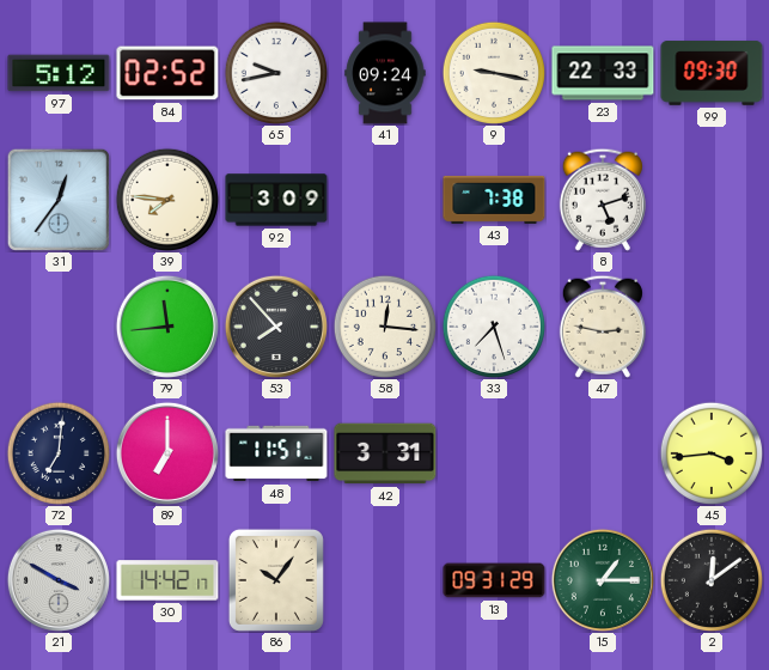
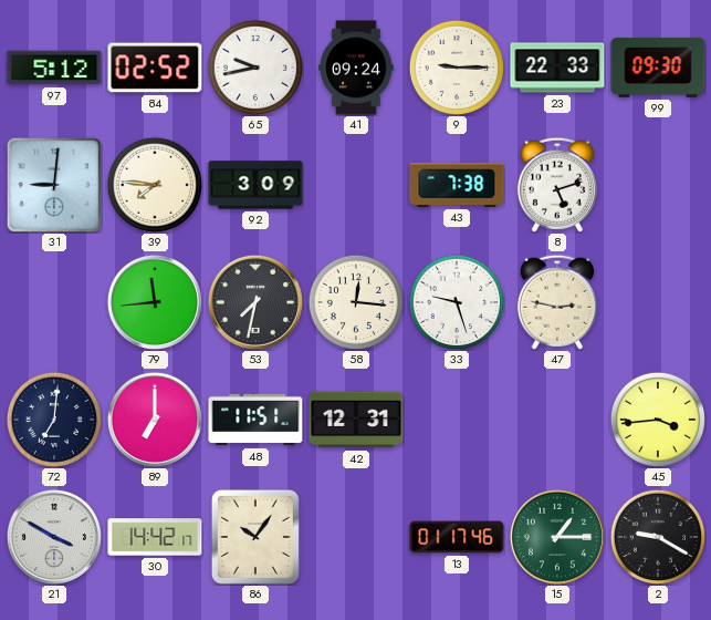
9: 9:17 -> 9:15 (456, 66)
31: 12:36 -> 9:01 (54, 185)
53: 7:53 -> 7:32 (255, 302)
33: 7:27 -> 9:27 (456, 301)
42: 3:31 -> 12:31 (356, 420)
13: 09:31 -> 01:17 (457, 537)
2: 12:09 -> 9:20 (657, 536)
